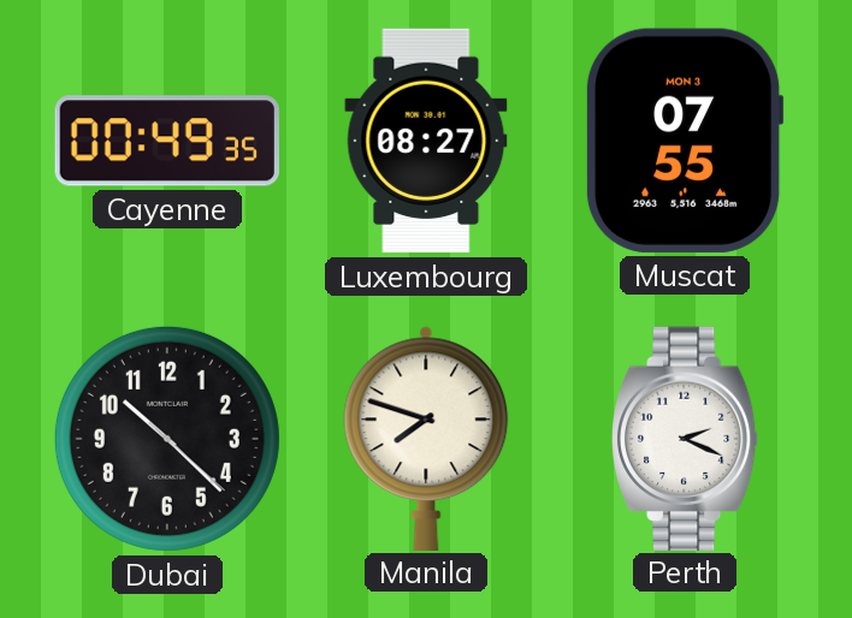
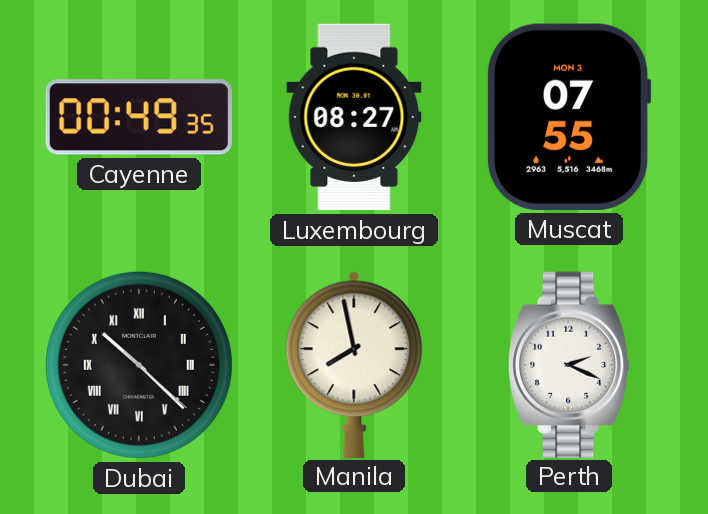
Dubai numerals: Arabic -> Roman (139, 365)
Manila: 7:48 -> 7:58 (354, 364)
